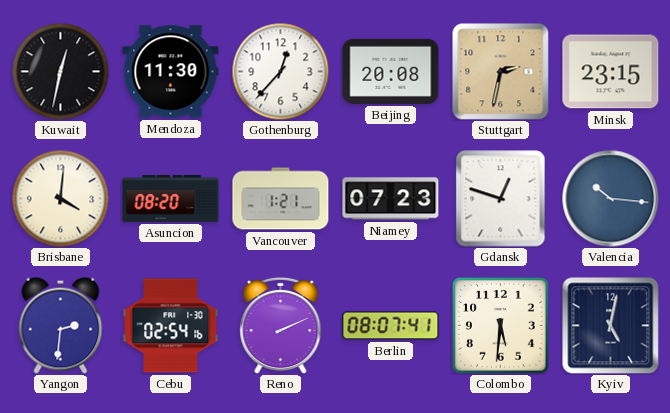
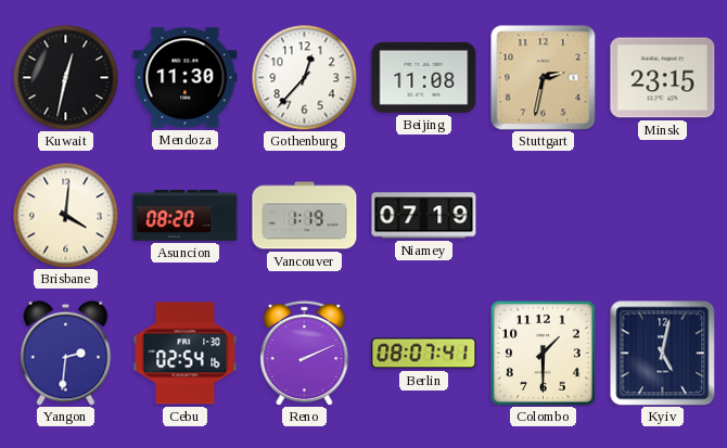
Beijing: 20:08 -> 11:08 (424, 77)
Vancouver: 1:21 -> 1:19 (305, 216)
Niamey: 07:23 -> 07:19 (424, 216)
Gdansk: 12:48 -> none (501, 199)
Valencia: 10:16 -> none (611, 199)
Colombo: 5:31 -> 1:30 (544, 354)
